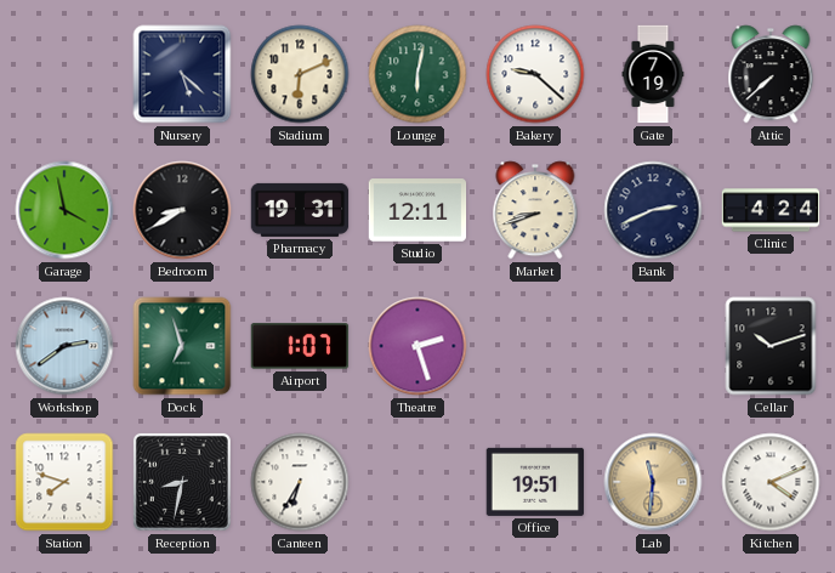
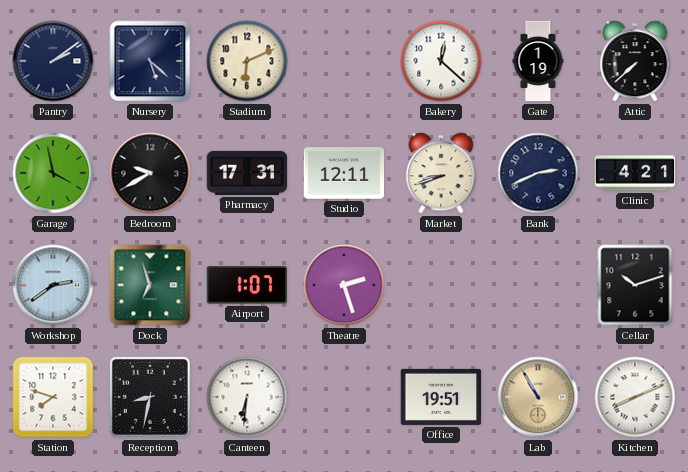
Pantry: none -> 2:09 (53, 61)
Lounge: 6:02 -> none (417, 74)
Bakery: 9:22 -> 12:22 (441, 61)
Gate: 7:19 -> 1:19 (538, 61)
Bedroom: 8:40 -> 9:40 (150, 173)
Pharmacy: 19:31 -> 17:31 (247, 173)
Clinic: 4:24 -> 4:21 (635, 173)
Canteen: 6:35 -> 6:31 (247, 397)
Lab: 11:31 -> 10:55 (538, 397)
Kitchen: 4:11 -> 8:11 (635, 397)
